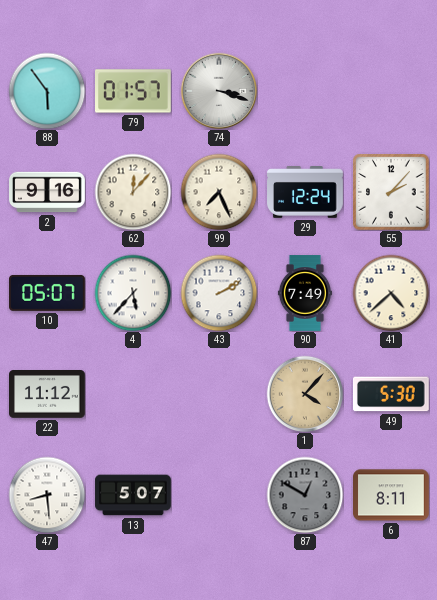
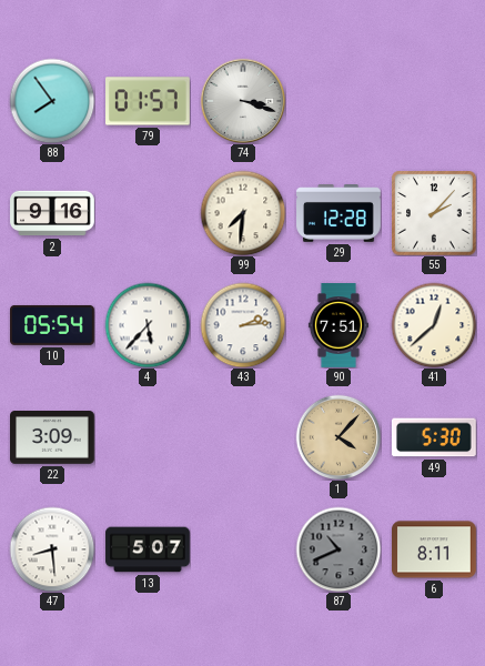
88: 5:54 -> 7:54 (52, 101)
62: 12:07 -> none (133, 192)
99: 7:26 -> 7:31 (243, 213)
29: 12:24 -> 12:28 (339, 214)
10: 05:07 -> 05:54 (53, 325)
43: 2:10 -> 2:14 (243, 325)
90: 7:49 -> 7:51 (339, 325)
41: 4:38 -> 12:38 (434, 325)
22: 11:12 -> 3:09 (53, 438)
87: 12:50 -> 10:41 (339, 549)
